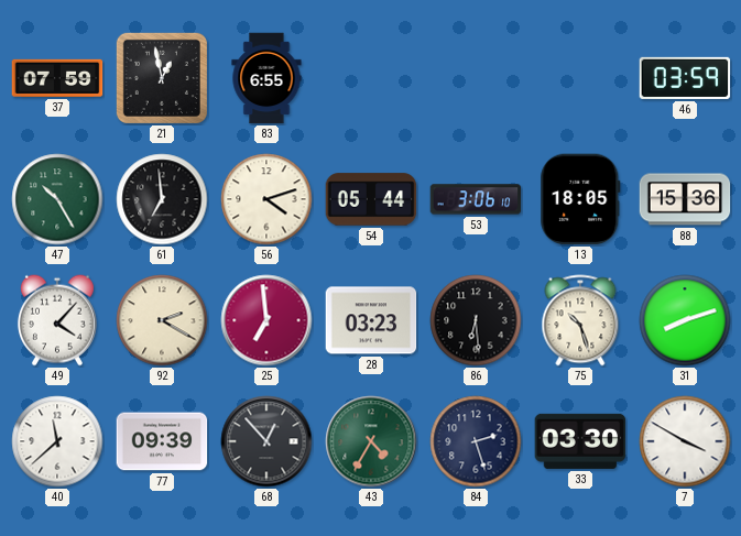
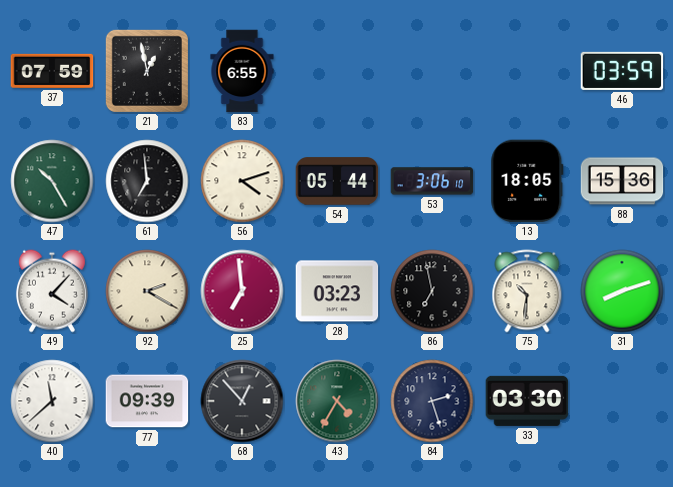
86: 6:29 -> 6:58 (432, 291)
75: 10:27 -> 10:31 (527, 291)
7: 3:50 -> none (685, 441)
